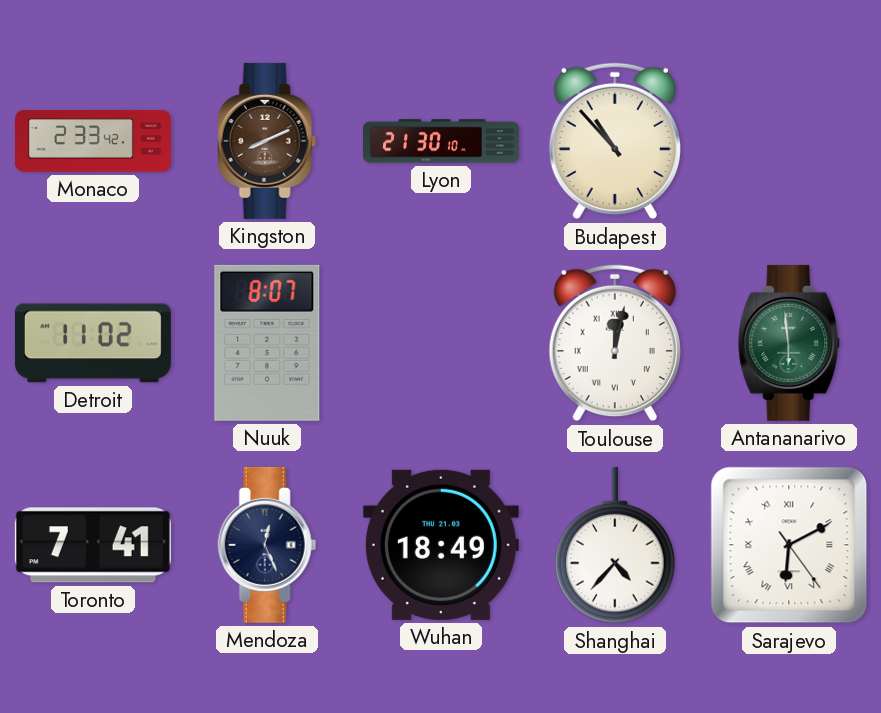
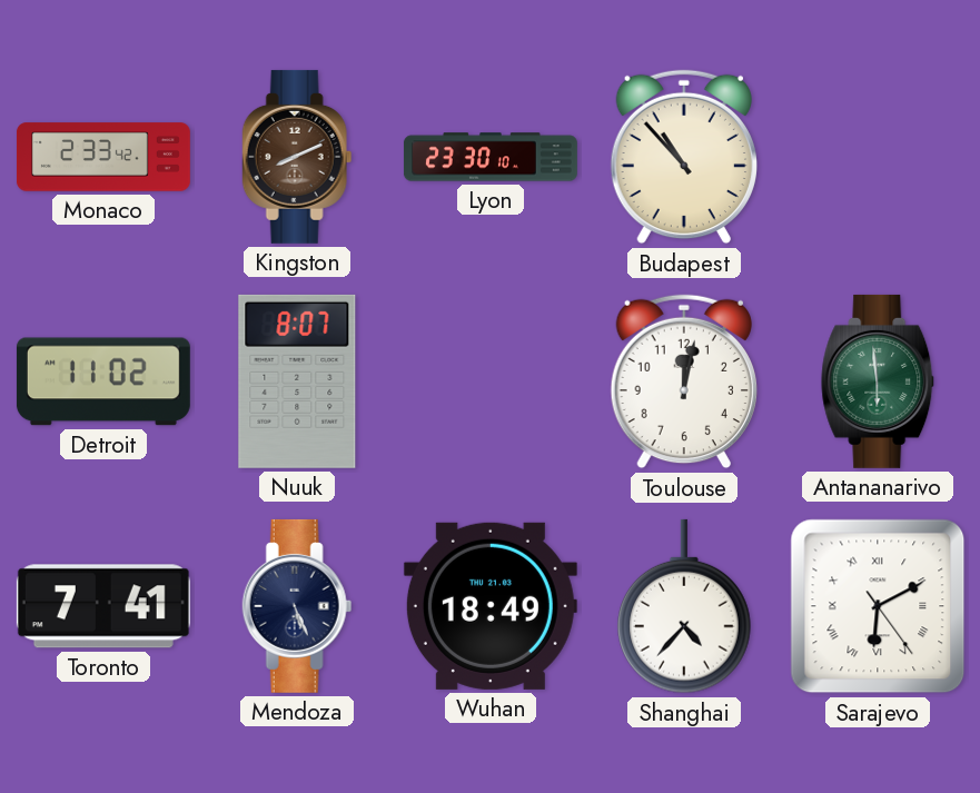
Lyon: 21:30 -> 23:30 (491, 157)
Toulouse numerals: Roman -> Arabic (684, 381)
Mendoza: 12:26 -> 5:26 (297, 606)
